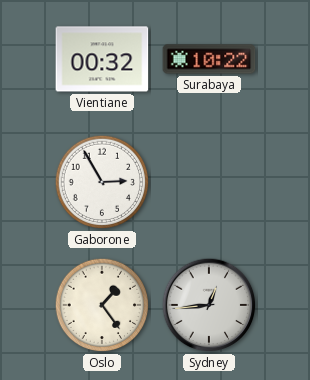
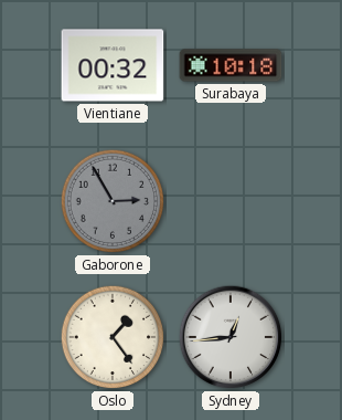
Surabaya: 10:22 -> 10:18 (231, 65)
Gaborone dial: white -> grey (113, 201)
